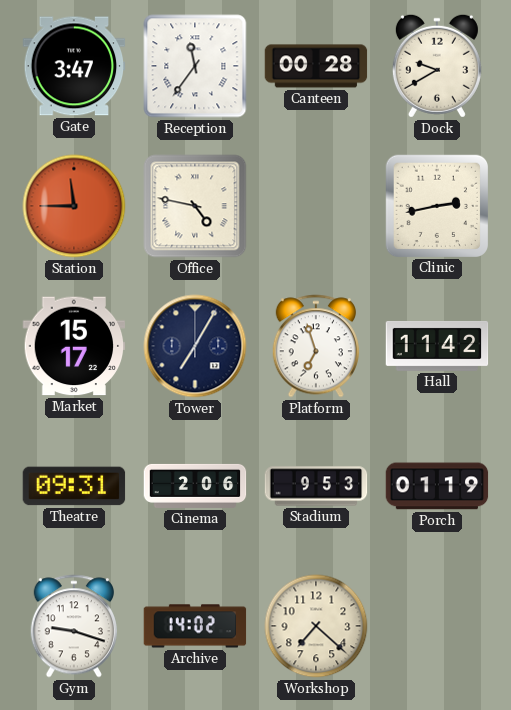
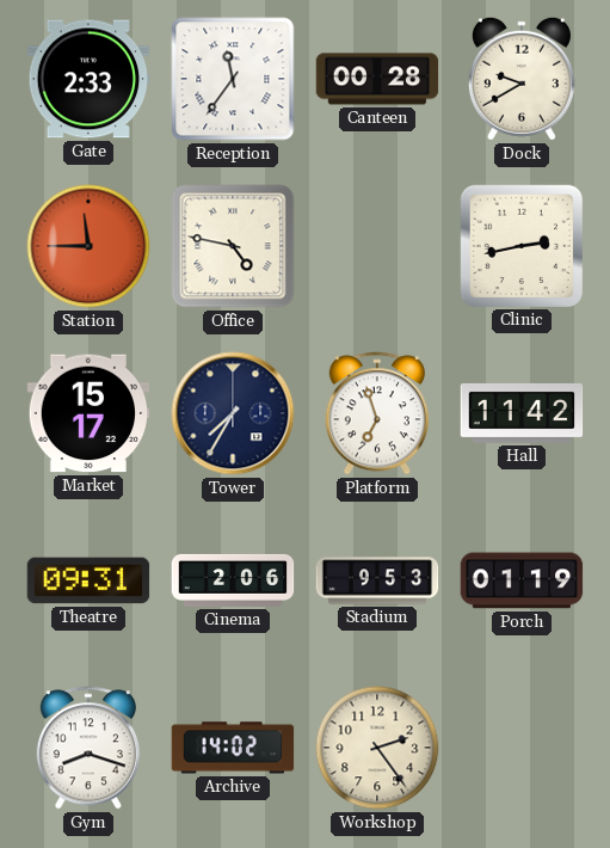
Gate: 3:47 -> 2:33 (88, 79)
Tower: 7:05 -> 7:35 (233, 413)
Gym: 9:18 -> 8:18 (88, 748)
Workshop: 7:22 -> 2:24 (377, 748)
